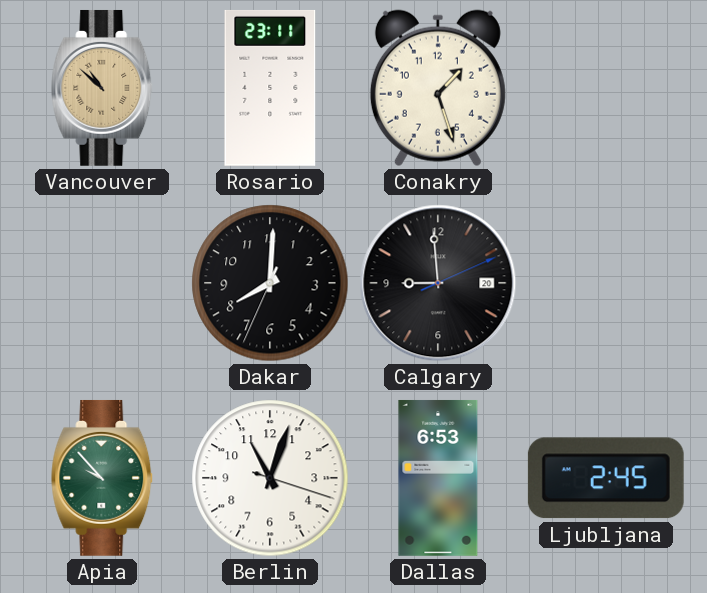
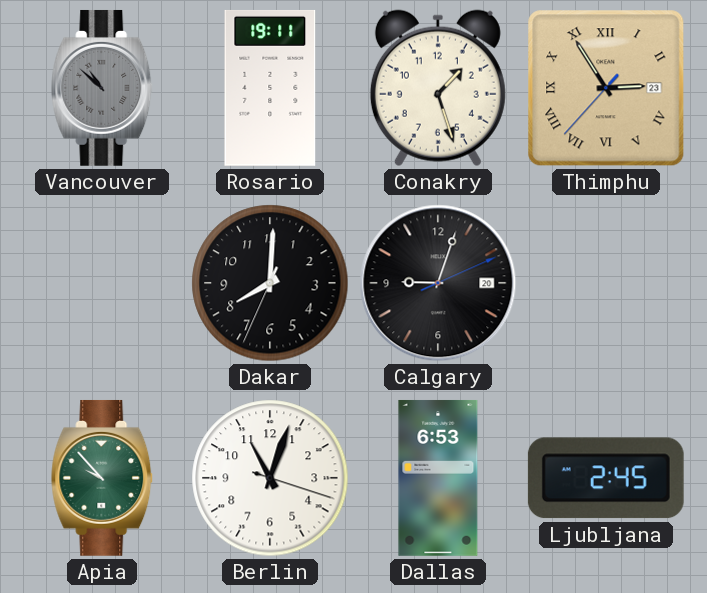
Vancouver dial: champagne -> grey (103, 88)
Rosario: 23:11 -> 19:11 (270, 88)
Thimphu: none -> 2:54 (606, 88)
Calgary: 8:59 -> 9:03 (438, 283)
